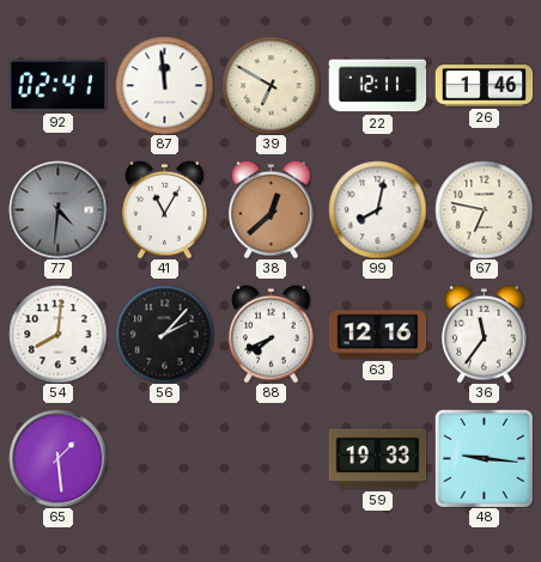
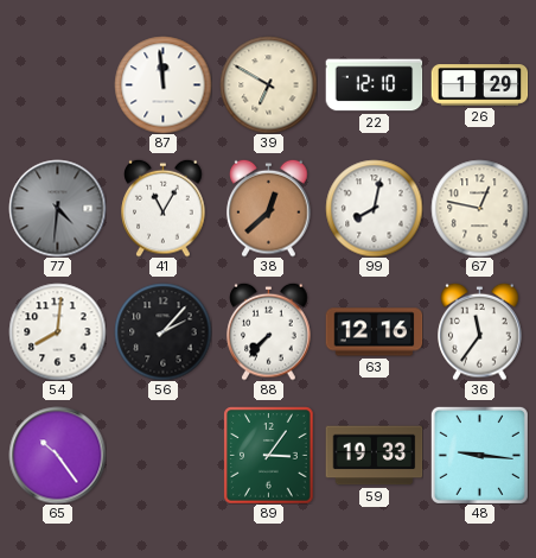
92: 02:41 -> none (57, 86)
22: 12:11 -> 12:10 (374, 85)
26: 1:46 -> 1:29 (479, 85)
67: 6:47 -> 12:47 (479, 208)
88: 7:41 -> 7:37 (269, 331)
65: 1:29 -> 10:24 (57, 455)
89: none -> 3:06 (269, 455)
